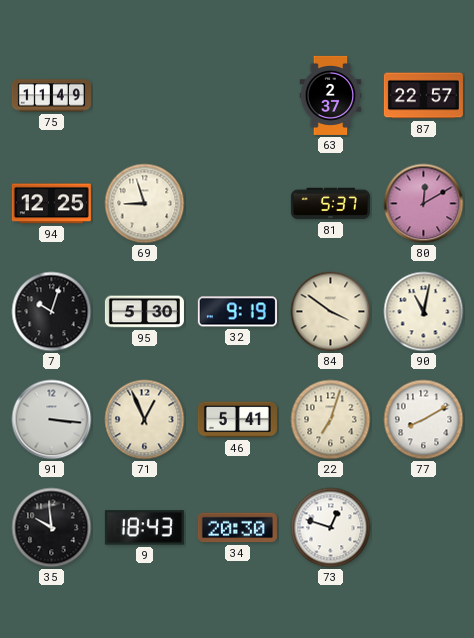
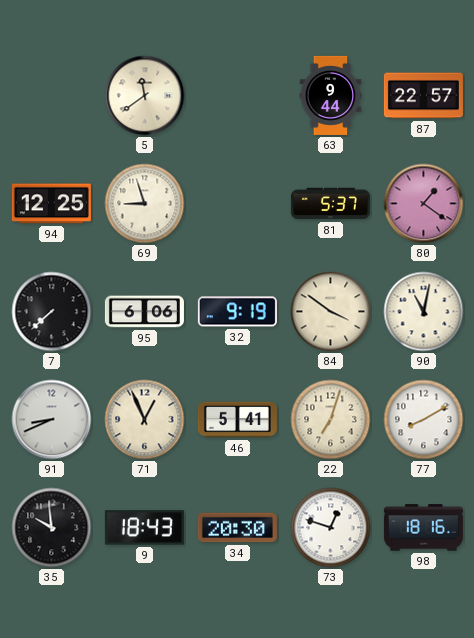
75: 11:49 -> none (51, 96)
5: none -> 11:39 (145, 96)
63: 2:37 -> 9:44 (331, 95)
80: 12:10 -> 1:21 (424, 204)
7: 10:03 -> 7:38 (52, 312)
95: 5:30 -> 6:06 (144, 312)
91: 3:16 -> 8:41 (52, 420)
98: none -> 18:16 (423, 528)
